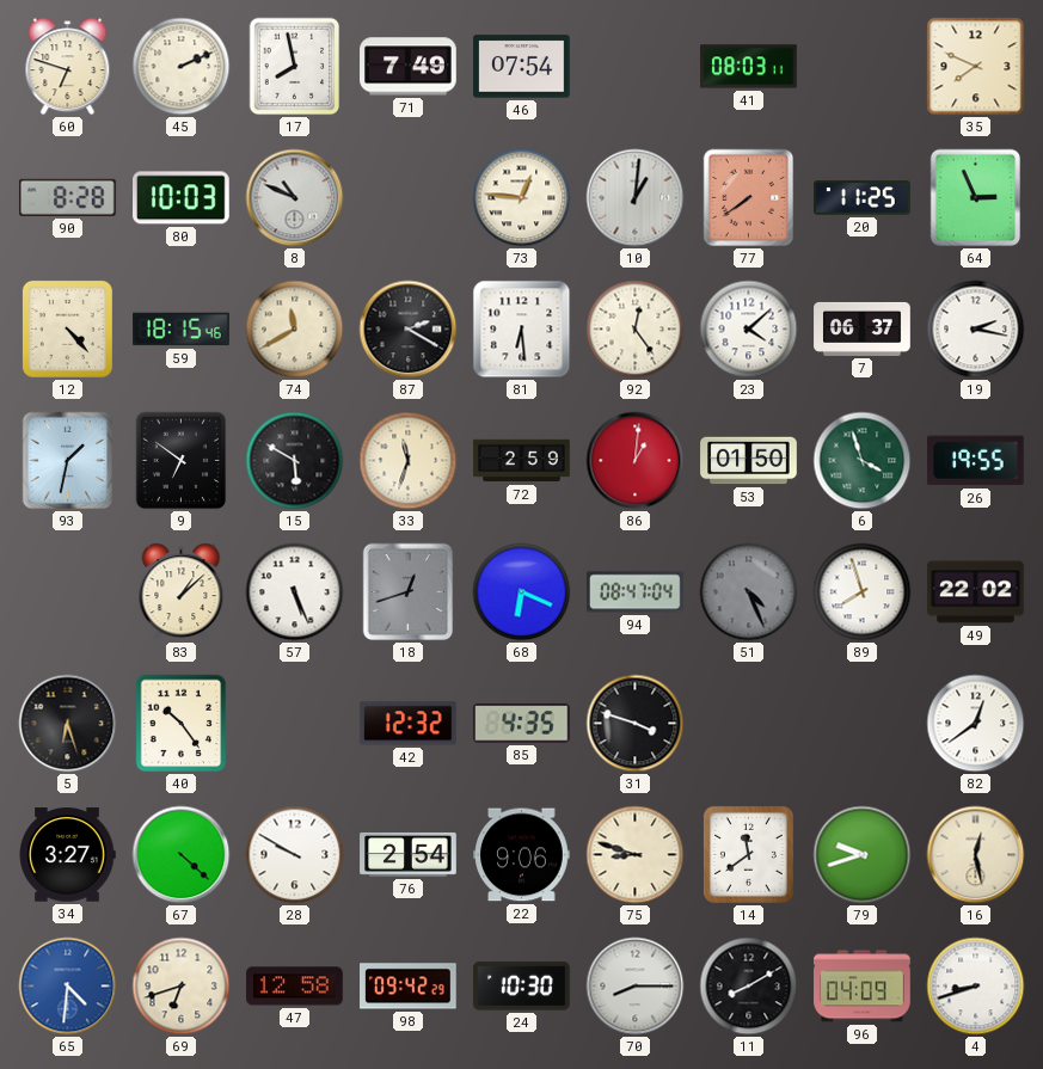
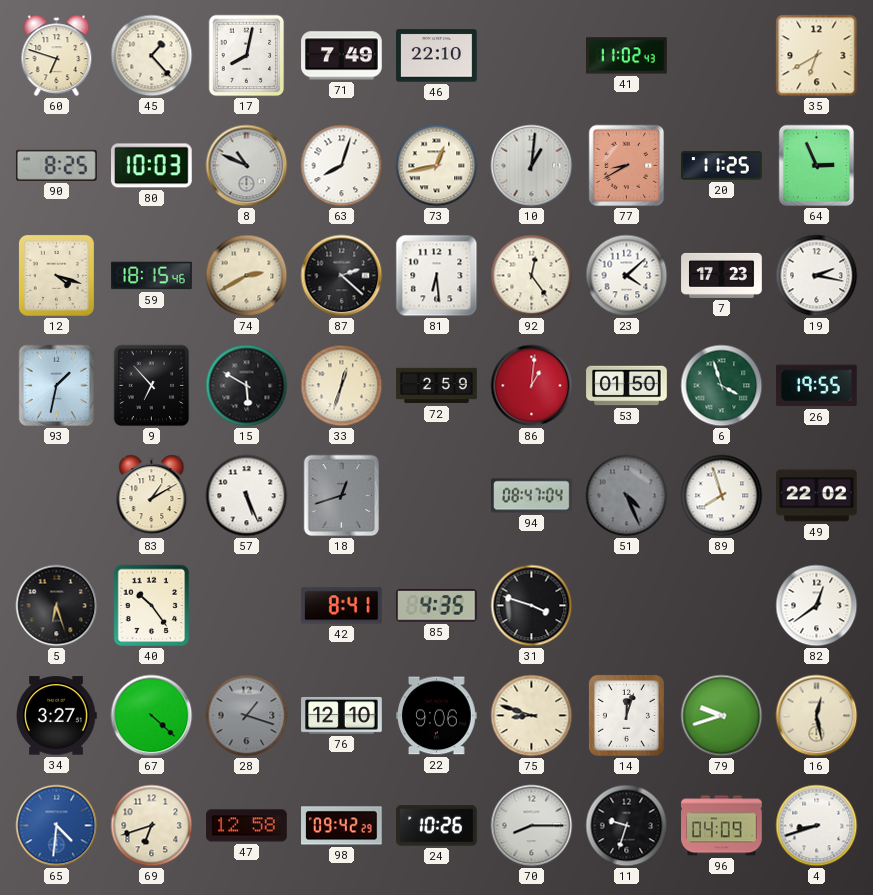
45: 2:11 -> 1:23 (152, 56)
17: 7:58 -> 8:02 (247, 56)
46: 07:54 -> 22:10 (437, 56)
41: 08:03 -> 11:02 (627, 56)
35: 7:49 -> 6:40 (817, 56)
90: 8:28 -> 8:25 (56, 165)
63: none -> 8:03 (342, 166)
73: 12:46 -> 12:43 (437, 166)
77: 7:39 -> 8:40 (627, 166)
12: 4:23 -> 4:18 (56, 275)
74: 11:40 -> 2:40 (247, 276)
87: 2:20 -> 2:22 (342, 276)
7: 06:37 -> 17:23 (722, 275)
9: 6:51 -> 6:53 (152, 386)
33: 11:33 -> 12:33 (342, 386)
83: 1:08 -> 1:10 (152, 496)
68: 6:19 -> none (522, 592)
42: 12:32 -> 8:41 (342, 606)
28: 9:50 -> 1:18 (247, 716)
28 dial: white -> grey (247, 716)
76: 2:54 -> 12:10 (342, 715)
14: 11:39 -> 12:03 (626, 715)
24: 10:30 -> 10:26 (437, 826)
11: 8:10 -> 9:33 (627, 826)
